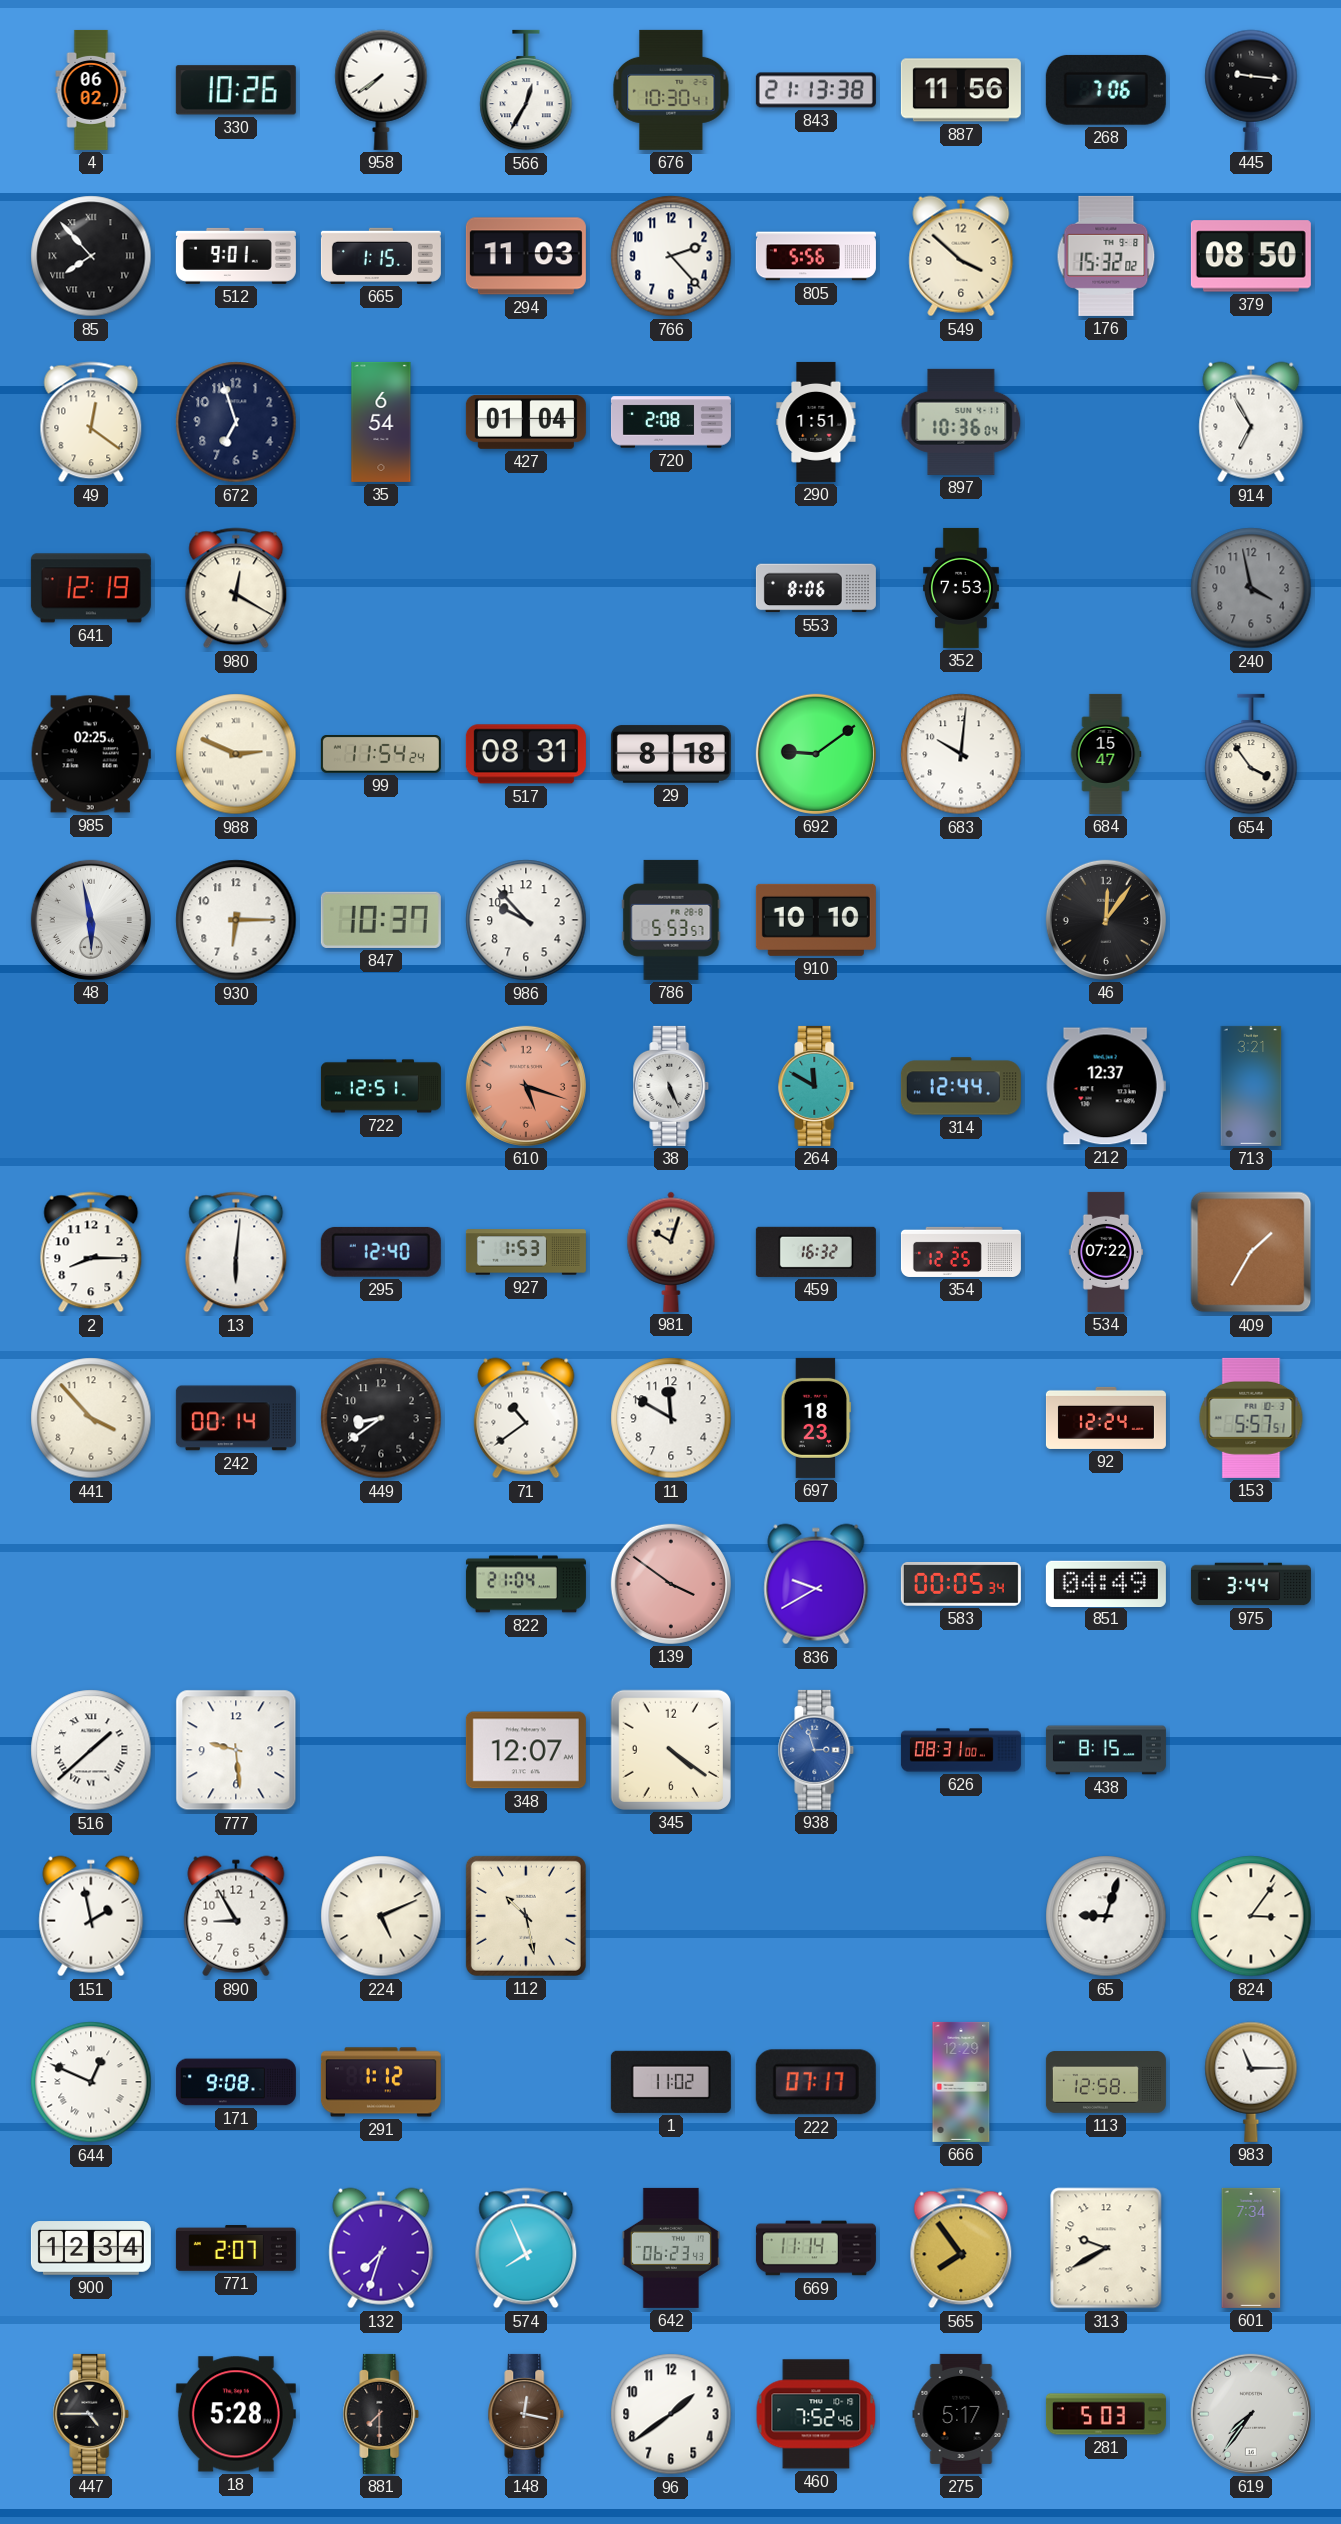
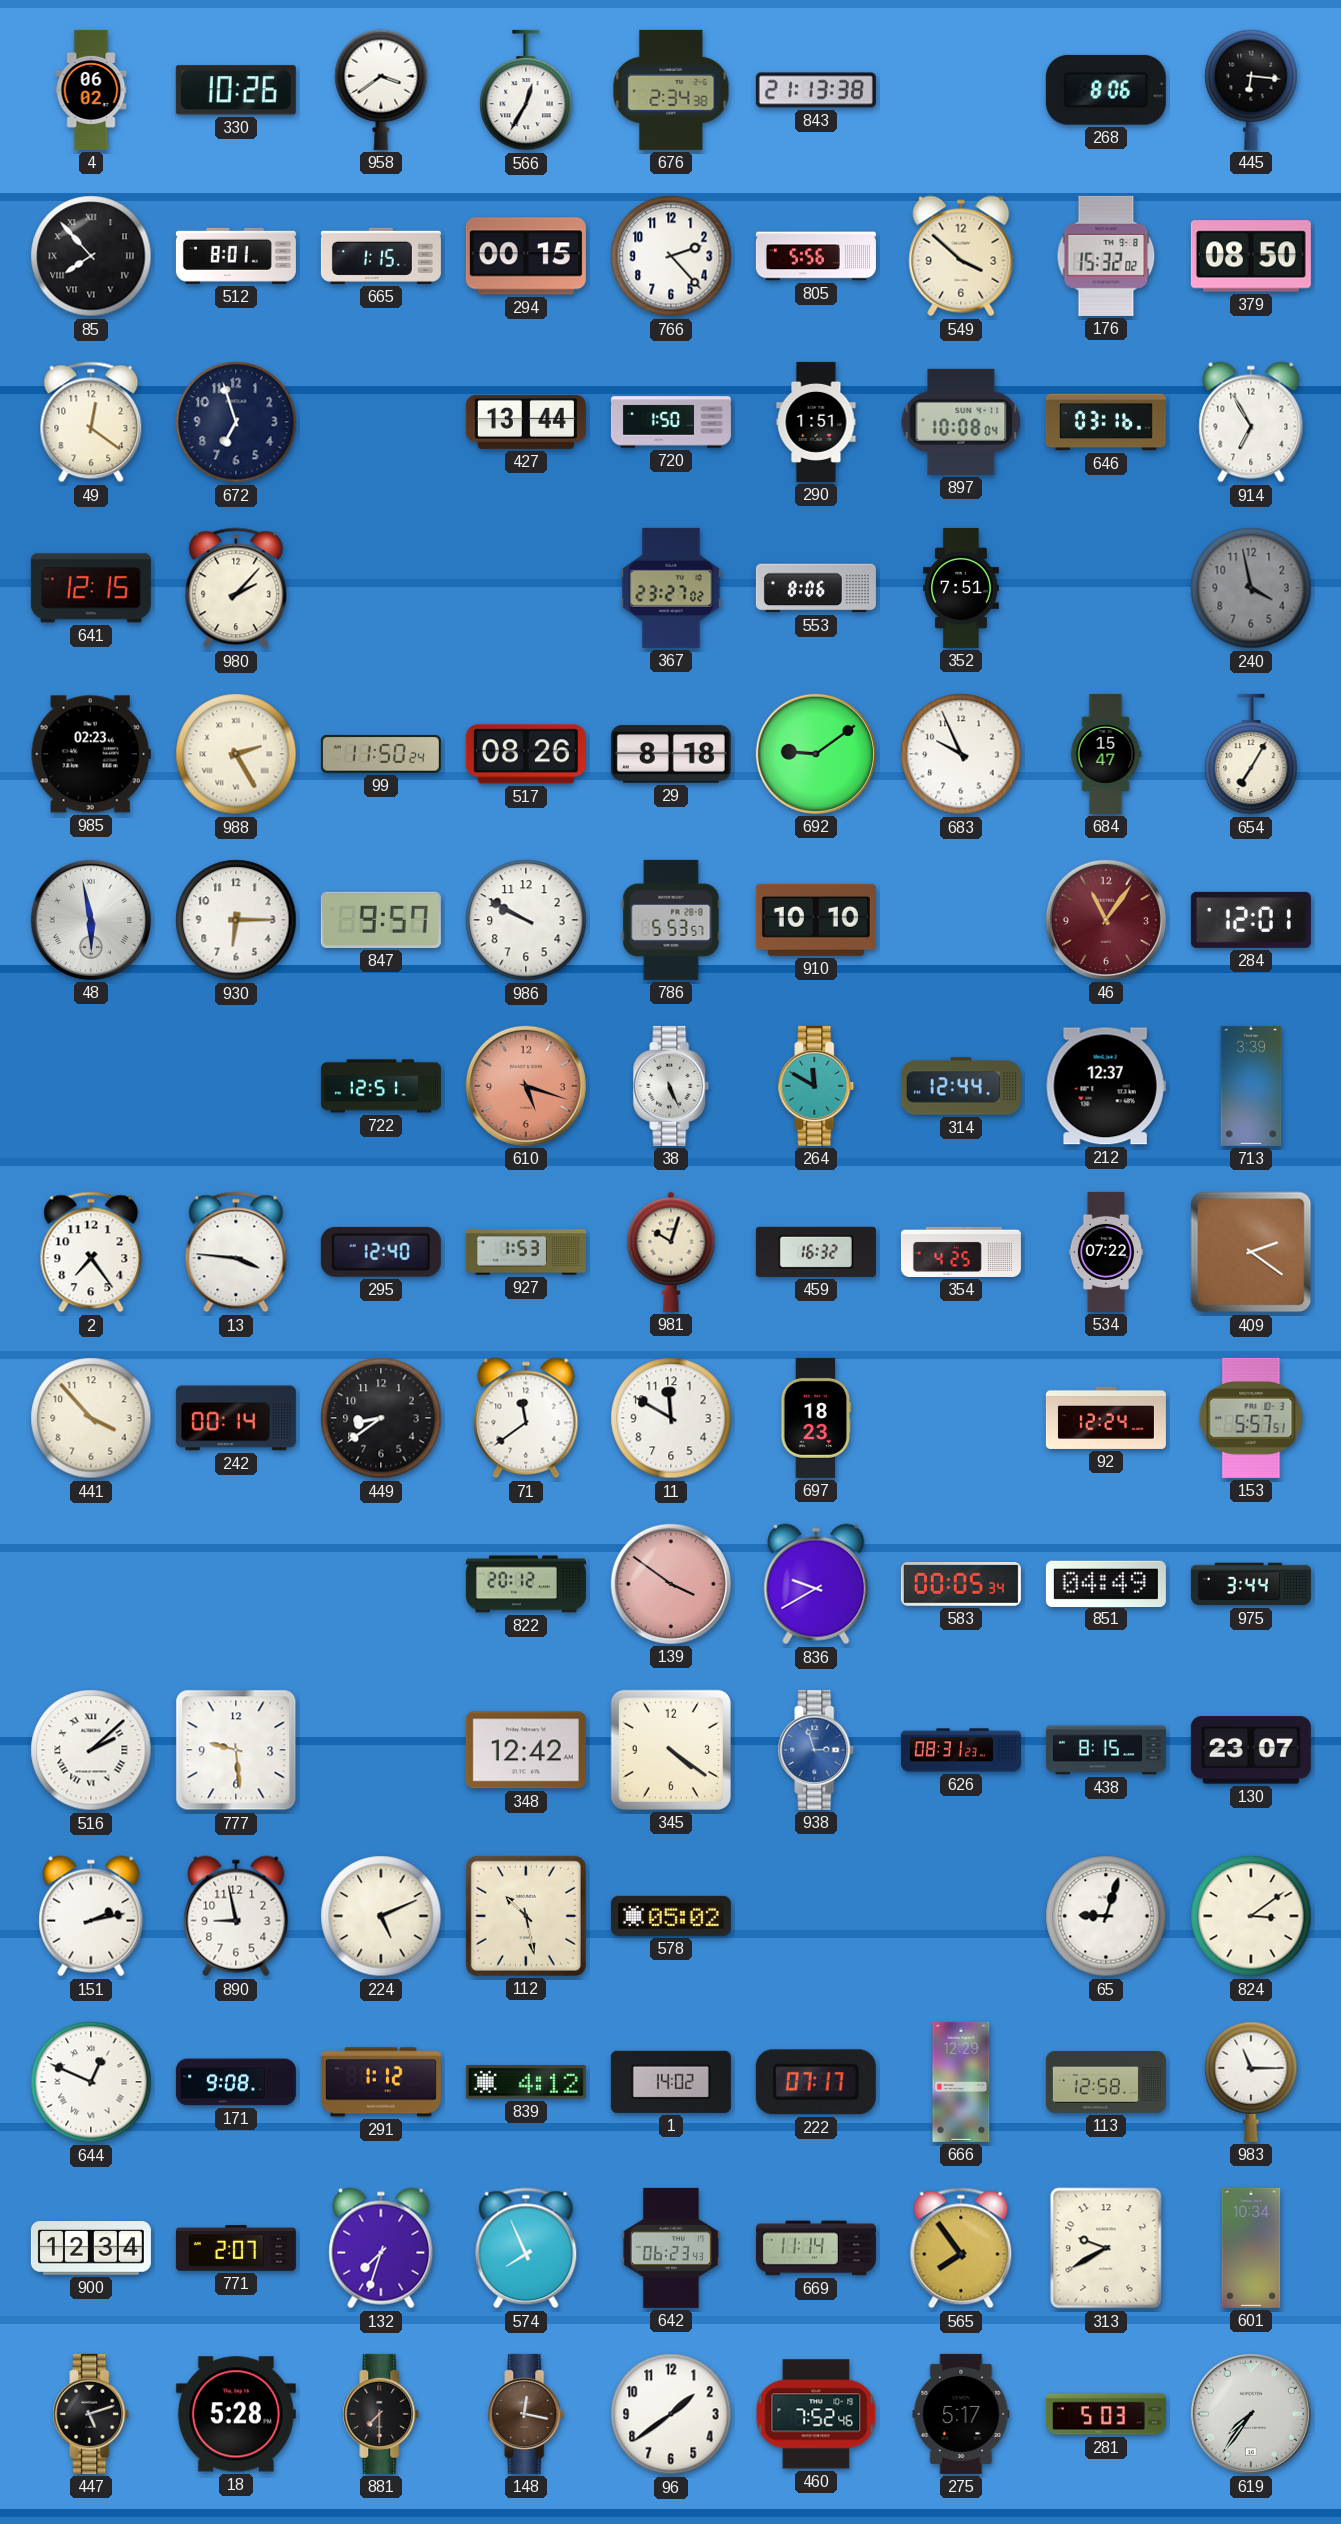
958: 7:39 -> 3:39 (381, 90)
676: 10:30 -> 2:34 (671, 90)
887: 11:56 -> none (961, 90)
268: 7:06 -> 8:06 (1106, 90)
445: 9:16 -> 6:16 (1251, 90)
512: 9:01 -> 8:01 (236, 256)
294: 11:03 -> 00:15 (526, 256)
35: 6:54 -> none (381, 422)
427: 01:04 -> 13:44 (526, 422)
720: 2:08 -> 1:50 (671, 422)
897: 10:36 -> 10:08 (961, 422)
646: none -> 03:16 (1106, 422)
641: 12:19 -> 12:15 (91, 588)
980: 12:20 -> 2:07 (236, 588)
367: none -> 23:27 (671, 588)
352: 7:53 -> 7:51 (962, 588)
985: 02:25 -> 02:23 (91, 754)
988: 2:49 -> 2:25 (236, 754)
99: 11:54 -> 11:50 (381, 755)
517: 08:31 -> 08:26 (526, 754)
683: 10:01 -> 9:56 (961, 754)
654: 3:54 -> 7:05 (1251, 754)
847: 10:37 -> 9:57 (381, 920)
986: 9:53 -> 9:50 (526, 920)
46: 12:06 -> 11:06 (1106, 920)
46 dial: black -> burgundy (1106, 920)
284: none -> 12:01 (1251, 920)
713: 3:21 -> 3:39 (1251, 1086)
2: 8:15 -> 7:24 (91, 1252)
13: 6:01 -> 3:46 (236, 1252)
354: 12:25 -> 4:25 (961, 1252)
409: 1:35 -> 2:21 (1251, 1252)
71: 10:39 -> 11:39 (526, 1418)
822: 21:04 -> 20:12 (526, 1584)
516: 1:38 -> 2:08 (91, 1750)
348: 12:07 -> 12:42 (526, 1750)
626: 08:31:00 -> 08:31:23 (961, 1750)
130: none -> 23:07 (1251, 1750)
151: 1:58 -> 2:13 (91, 1916)
890: 8:55 -> 8:58 (236, 1916)
578: none -> 05:02 (671, 1916)
824: 3:06 -> 3:09 (1251, 1916)
839: none -> 4:12 (526, 2082)
1: 11:02 -> 14:02 (671, 2082)
601: 7:34 -> 10:34 (1251, 2248)
447: 4:45 -> 5:12 (91, 2414)
